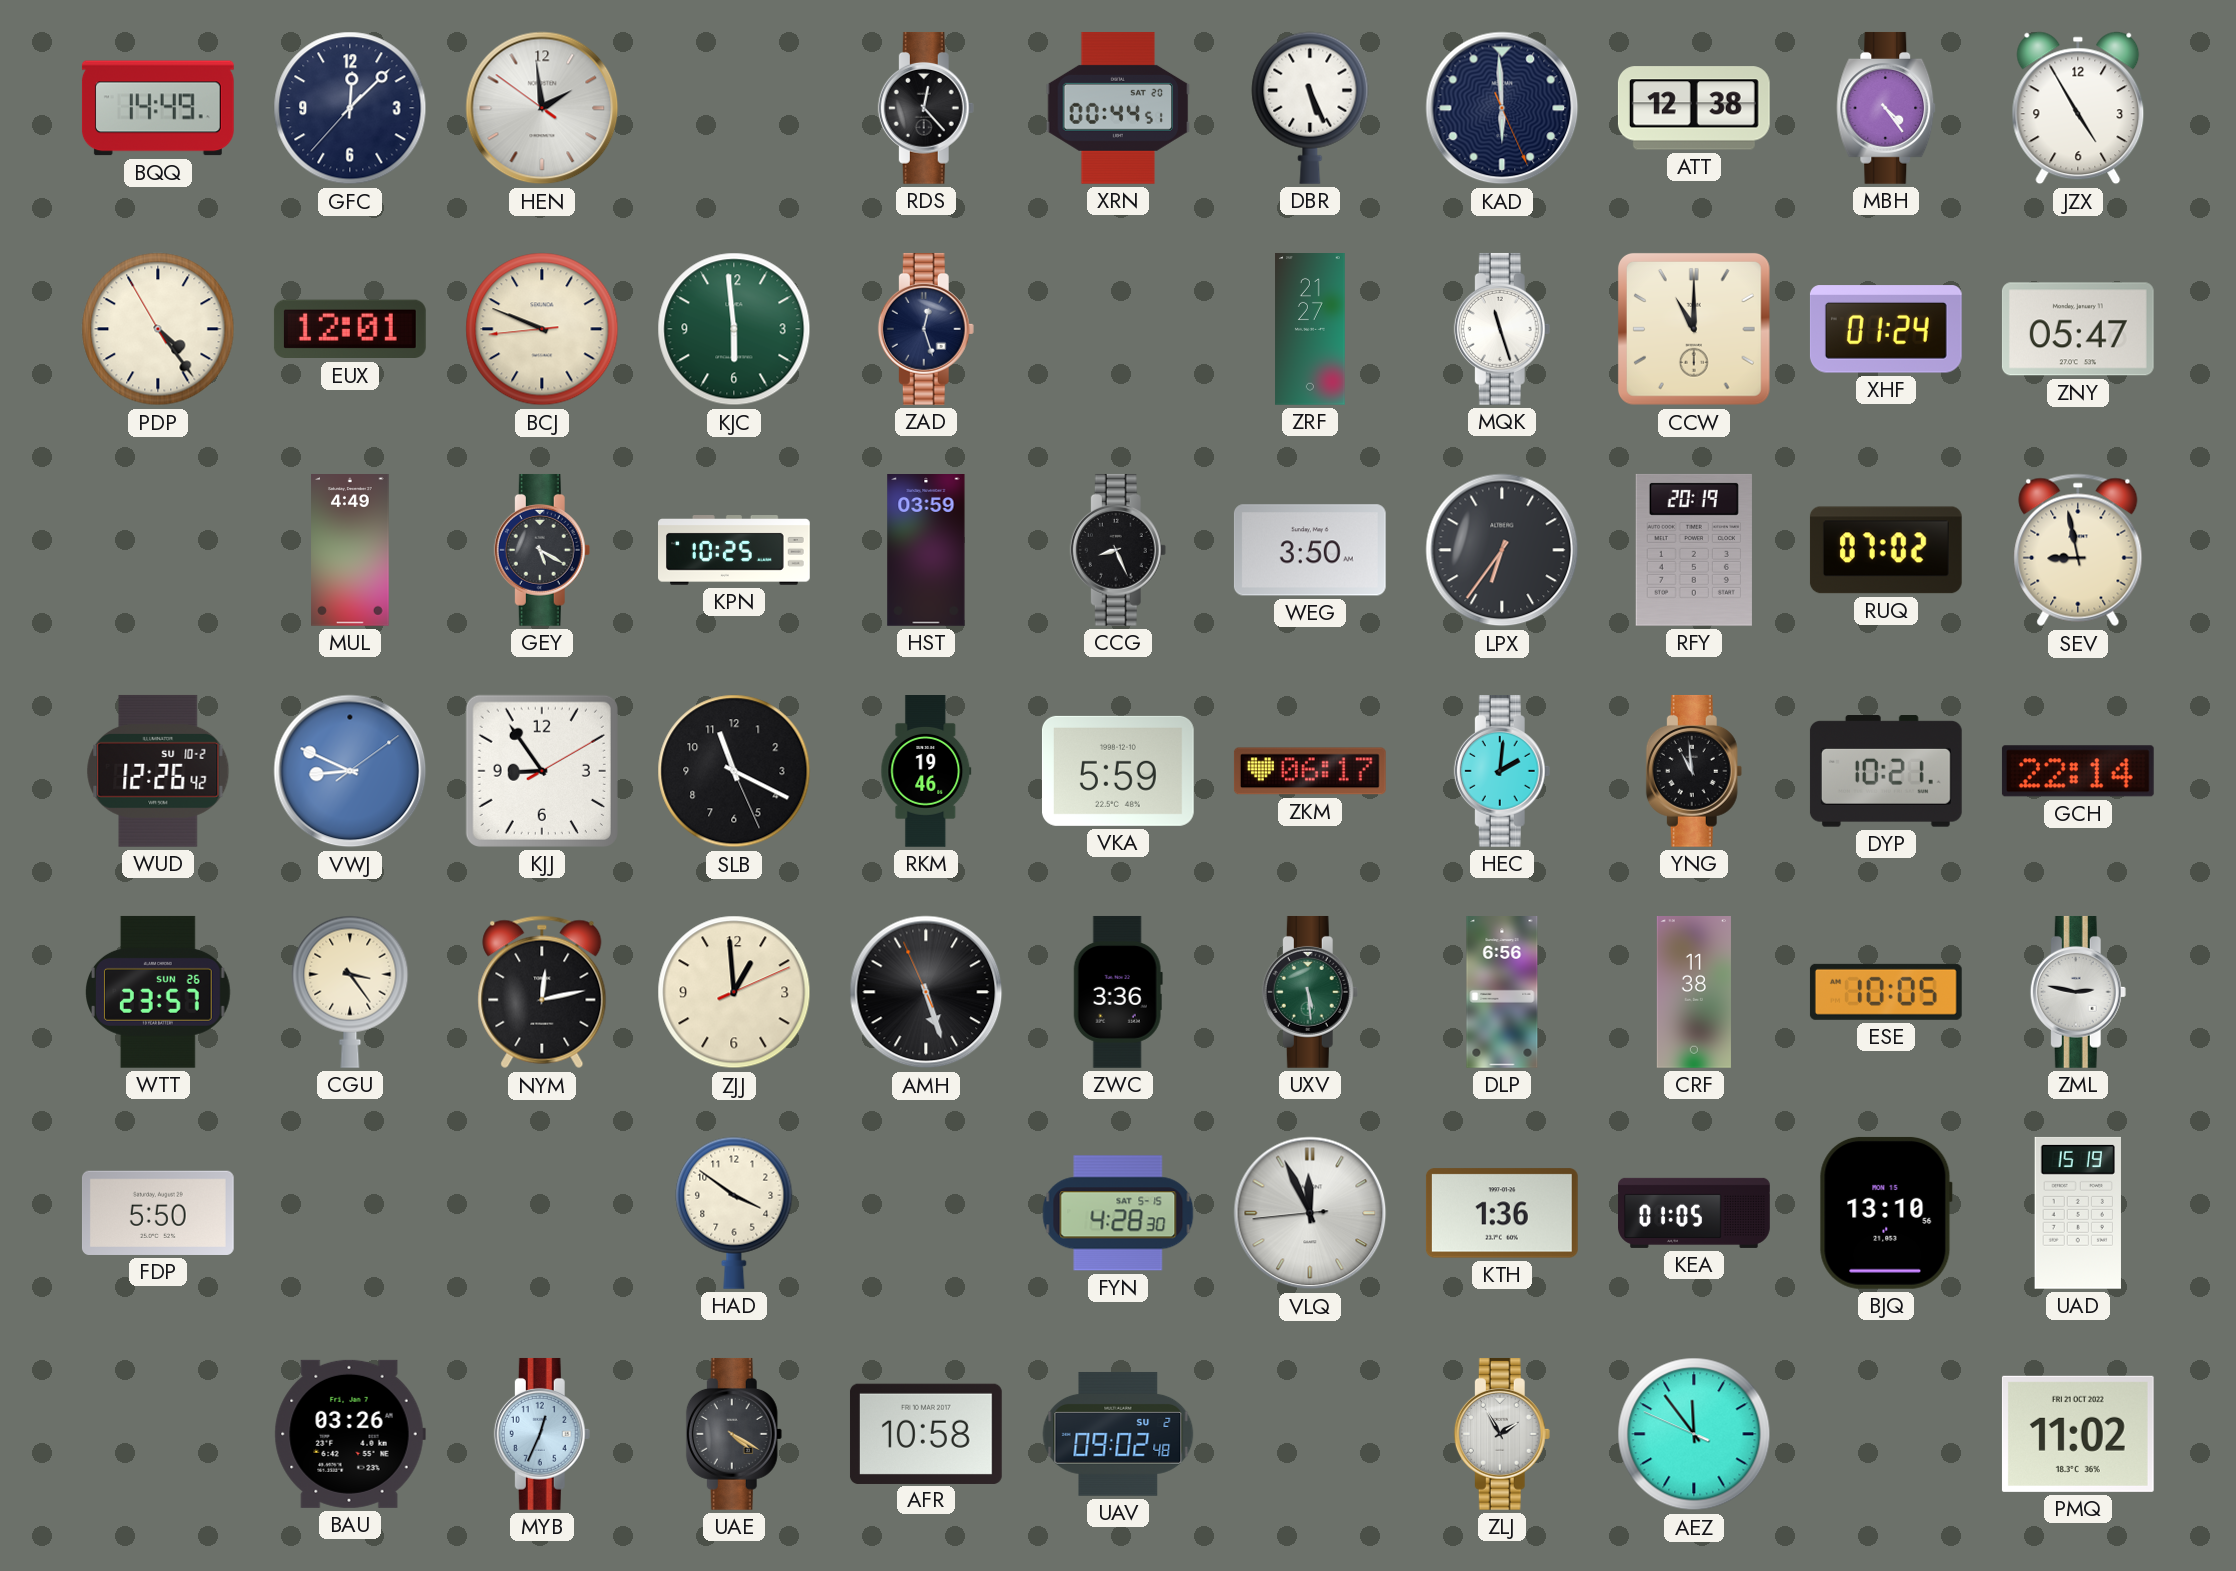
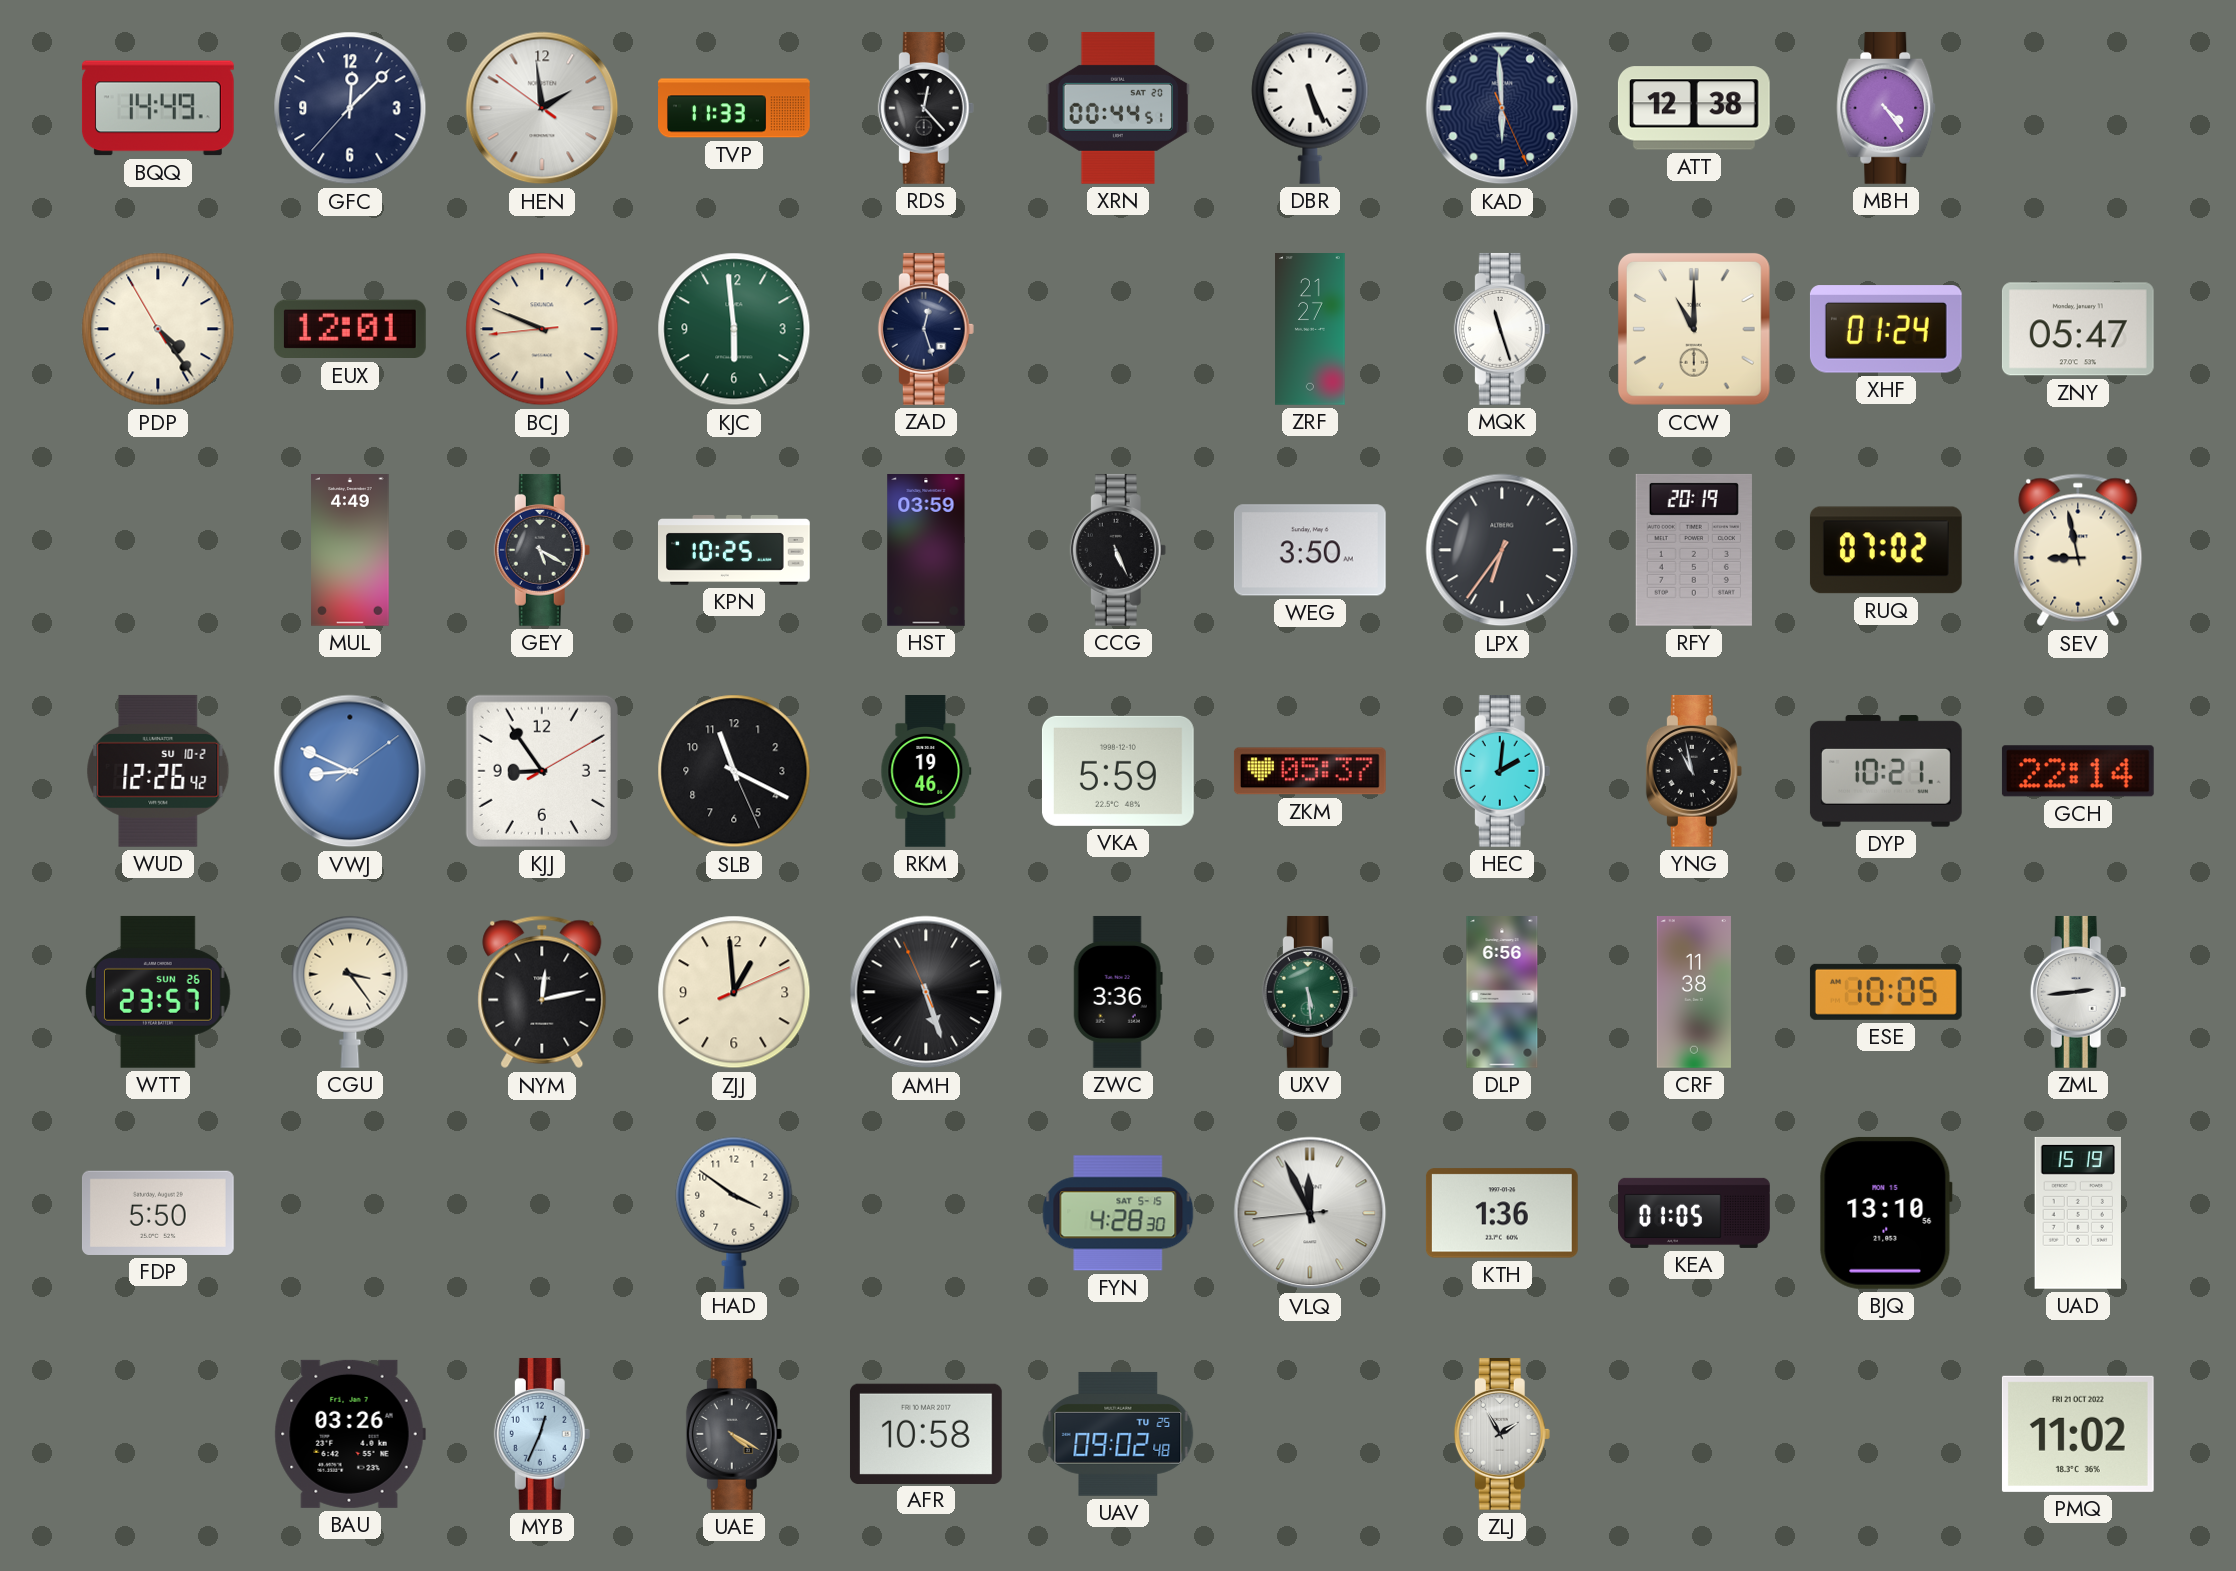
TVP: none -> 11:33 (735, 108)
JZX: 4:55 -> none (2078, 108)
CCG: 8:26 -> 5:26 (1118, 550)
ZKM: 06:17 -> 05:37 (1310, 771)
YNG: 10:59 -> 10:58 (1694, 771)
ZML: 2:47 -> 2:44 (2078, 992)
UAV date: SU 2 -> TU 25 (1118, 1434)
AEZ: 11:53 -> none (1694, 1434)
